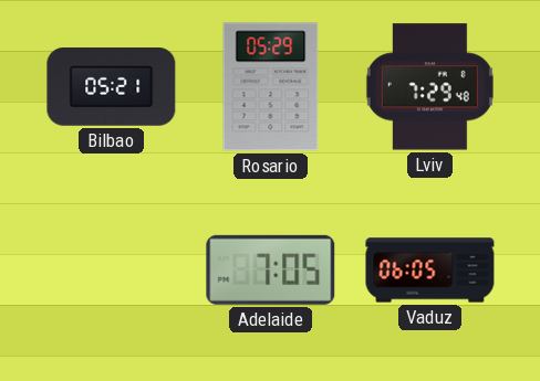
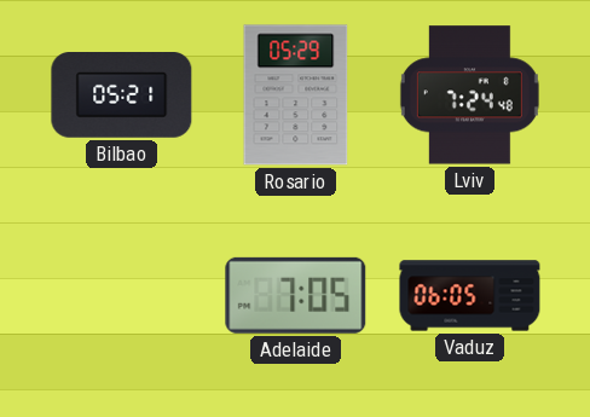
Lviv: 7:29 -> 7:24 (469, 95)
